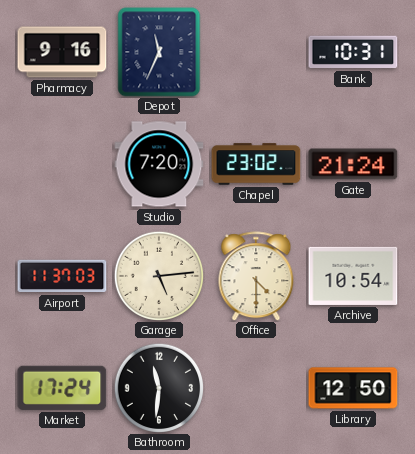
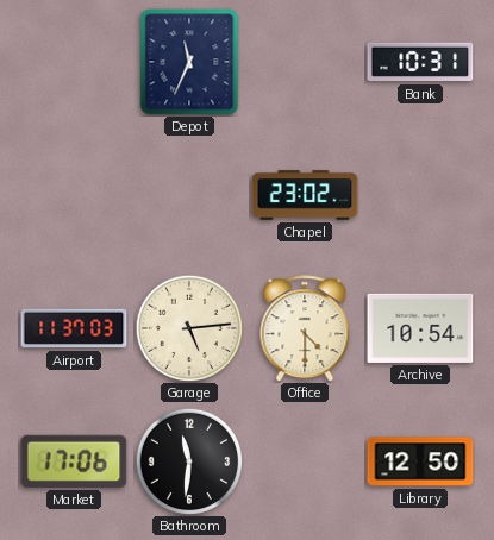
Pharmacy: 9:16 -> none (62, 52)
Studio: 7:20 -> none (159, 164)
Gate: 21:24 -> none (353, 164)
Market: 17:24 -> 17:06 (74, 461)
